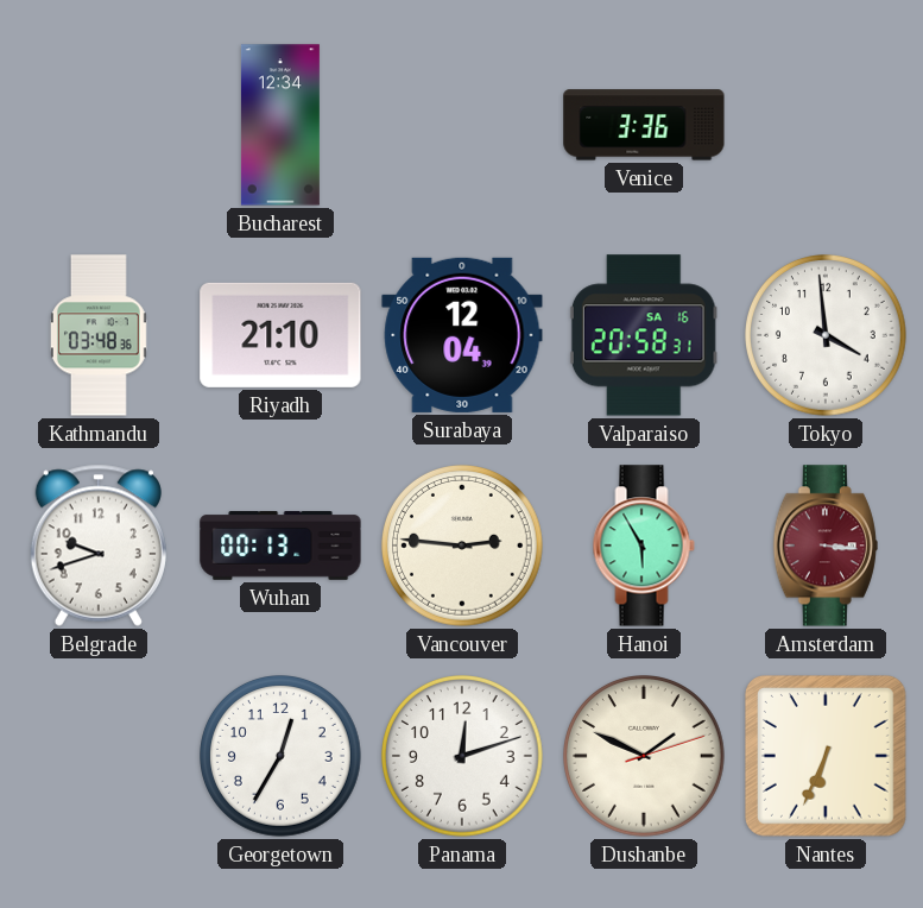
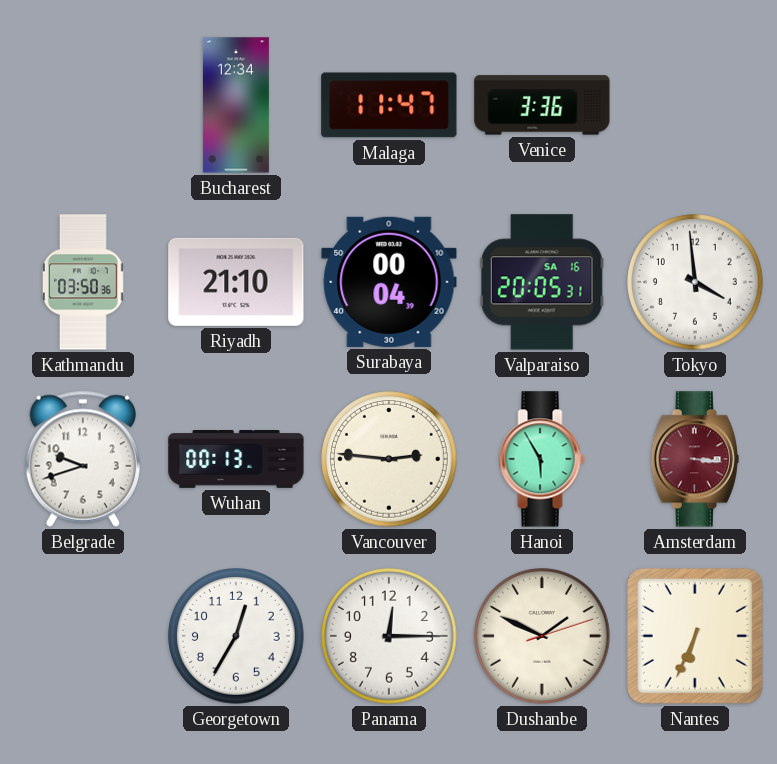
Malaga: none -> 11:47 (389, 105)
Kathmandu: 03:48 -> 03:50 (83, 282)
Surabaya: 12:04 -> 00:04 (389, 282)
Valparaiso: 20:58 -> 20:05 (542, 282)
Panama: 12:12 -> 12:15 (390, 637)
